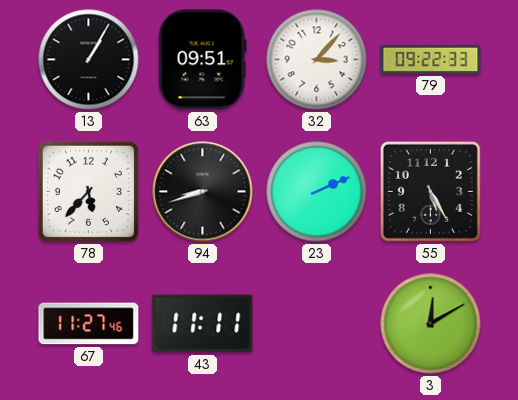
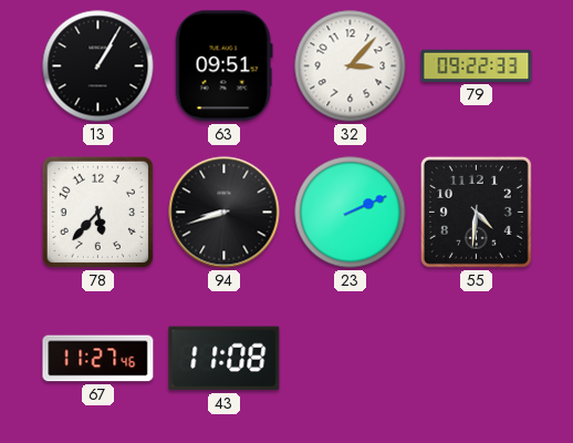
55: 5:25 -> 4:31 (476, 212)
43: 11:11 -> 11:08 (225, 359)
3: 12:10 -> none (431, 324)
